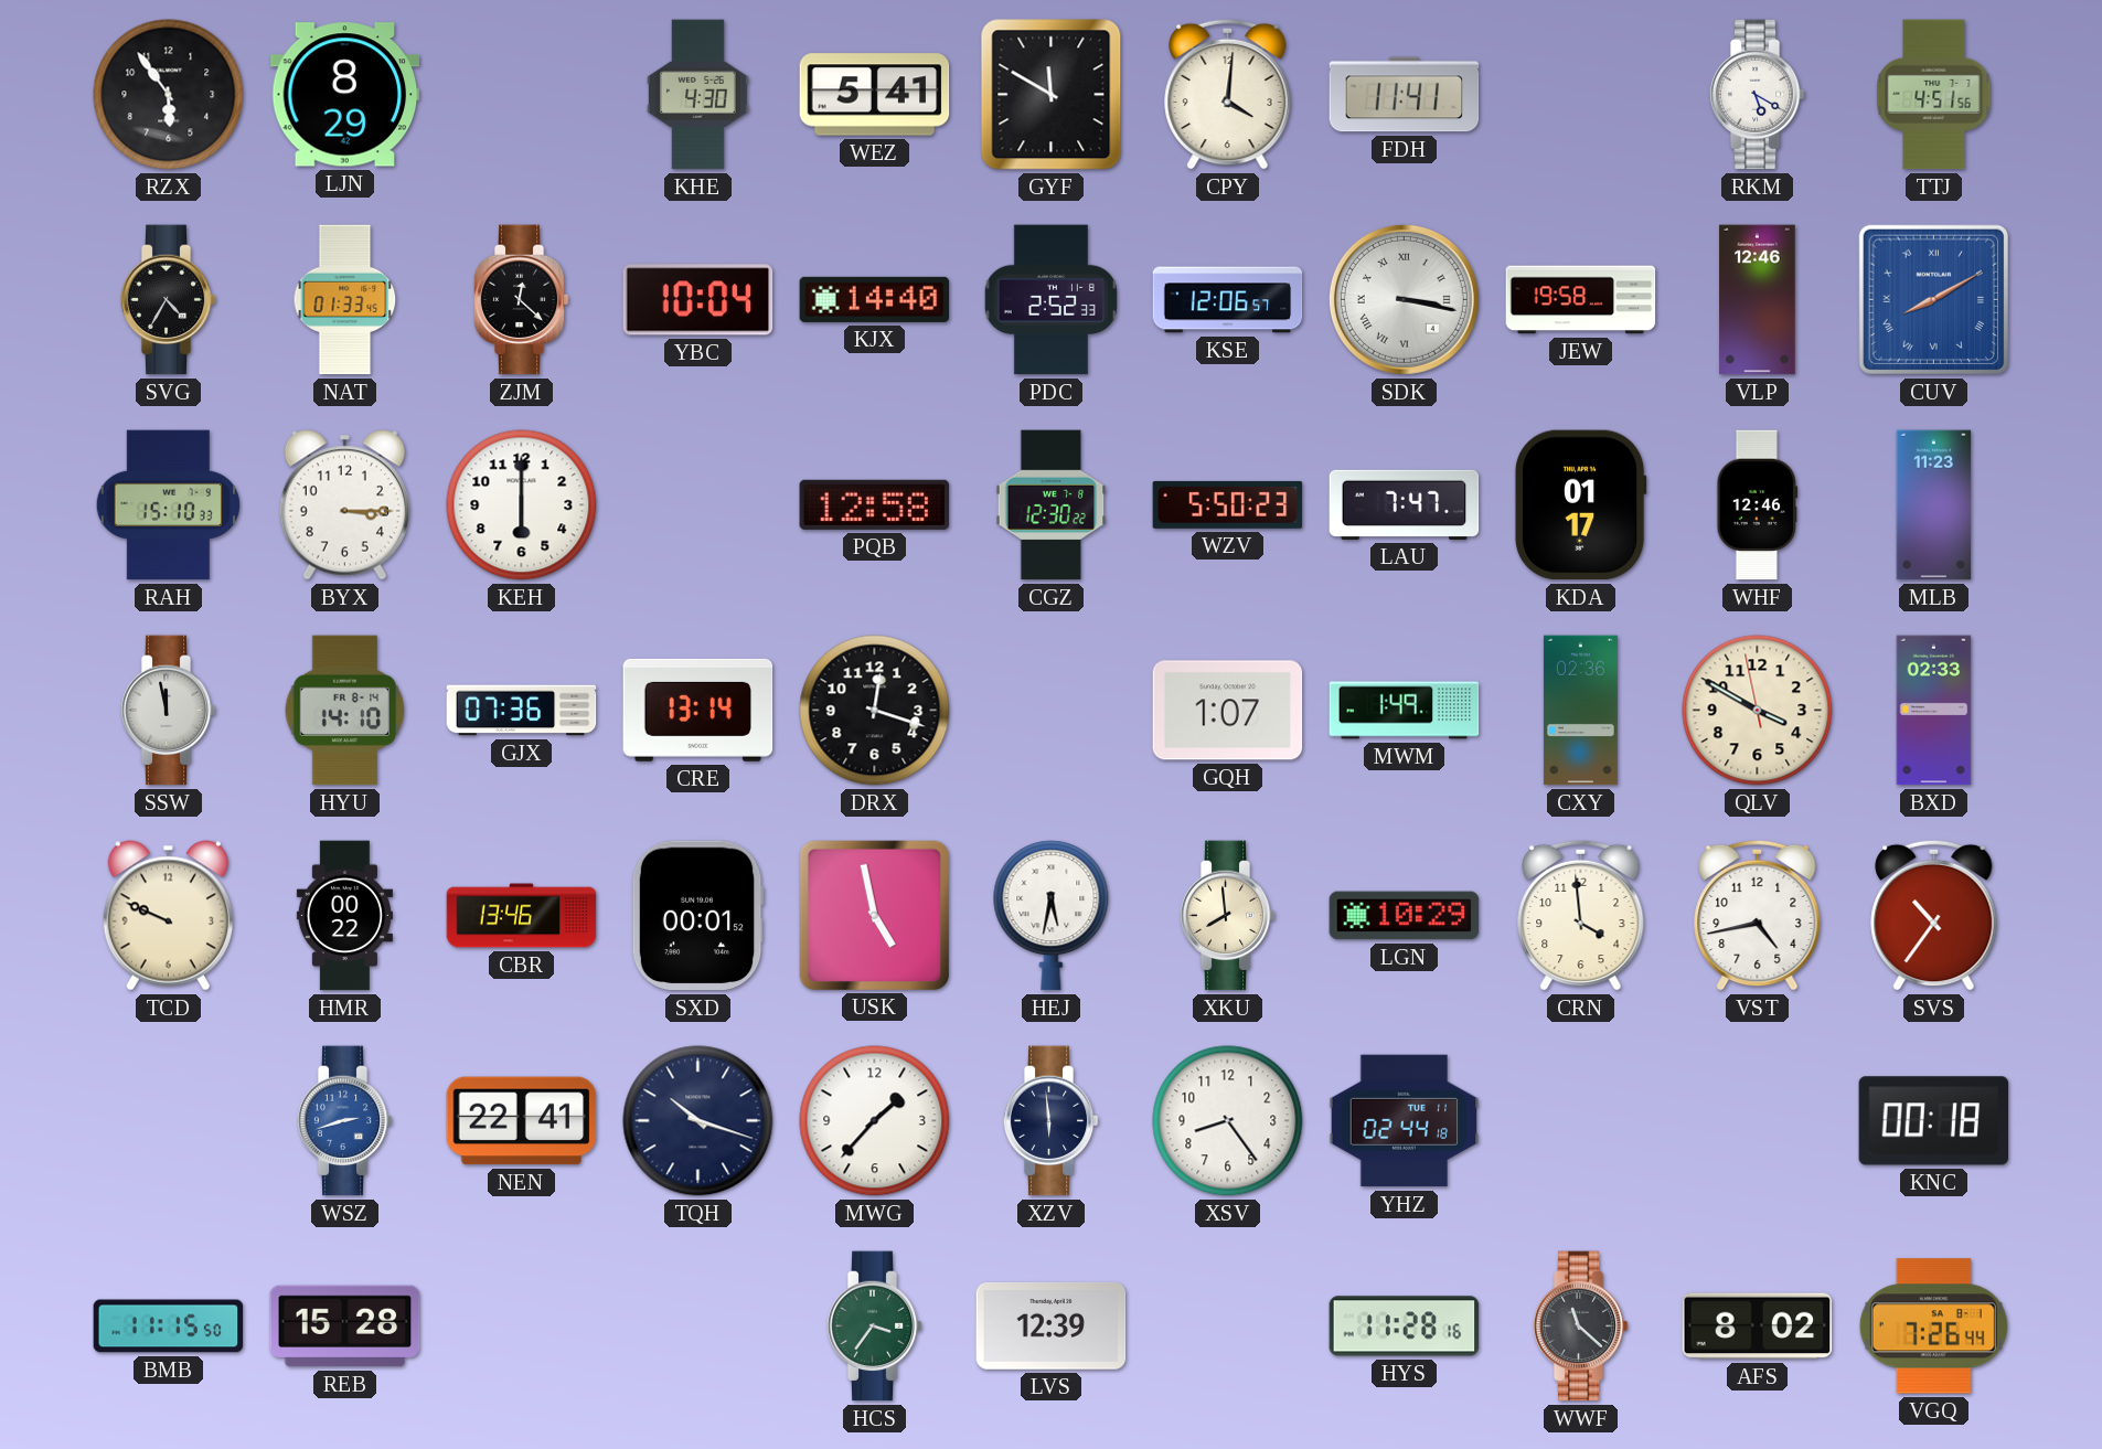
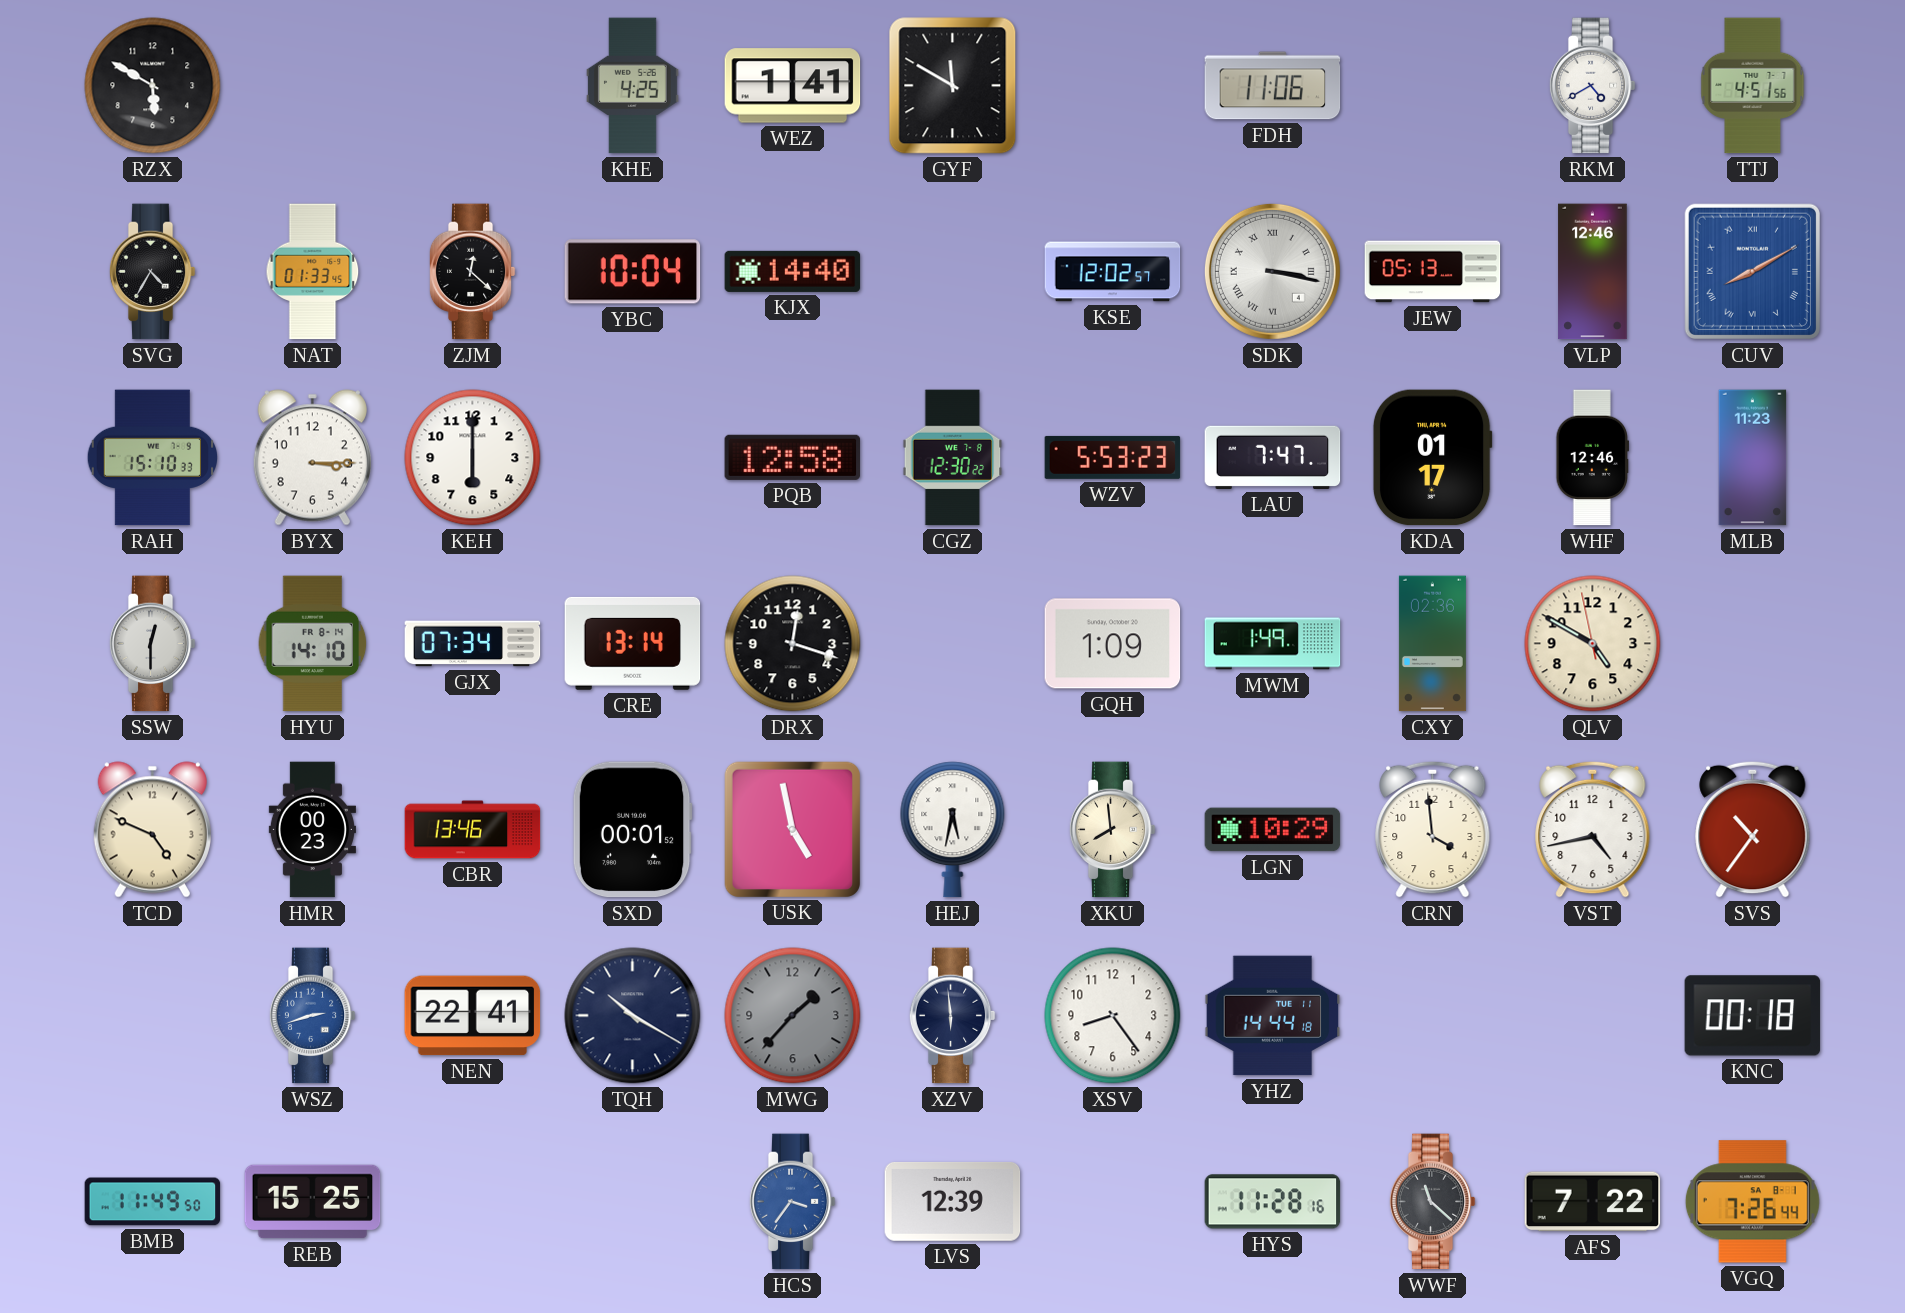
RZX: 5:54 -> 5:50 (153, 86)
LJN: 8:29 -> none (345, 95)
KHE: 4:30 -> 4:25 (632, 86)
WEZ: 5:41 -> 1:41 (793, 86)
CPY: 4:01 -> none (1228, 94)
FDH: 11:41 -> 11:06 (1273, 86)
RKM: 5:20 -> 4:40 (1592, 86)
PDC: 2:52 -> none (1050, 300)
KSE: 12:06 -> 12:02 (1113, 272)
JEW: 19:58 -> 05:13 (1433, 272)
WZV: 5:50 -> 5:53 (1113, 457)
SSW: 11:58 -> 12:30 (152, 644)
GJX: 07:36 -> 07:34 (473, 644)
GQH: 1:07 -> 1:09 (1113, 644)
QLV: 3:49 -> 4:49 (1593, 644)
BXD: 02:33 -> none (1934, 711)
TCD: 9:49 -> 4:49 (152, 830)
HMR: 00:22 -> 00:23 (312, 830)
TQH: 10:18 -> 10:20 (633, 1016)
MWG dial: white -> grey (793, 1016)
YHZ: 02:44 -> 14:44 (1273, 1016)
BMB: 11:15 -> 11:49 (153, 1202)
REB: 15:28 -> 15:25 (313, 1202)
HCS dial: green -> blue (792, 1202)
AFS: 8:02 -> 7:22 (1593, 1202)
